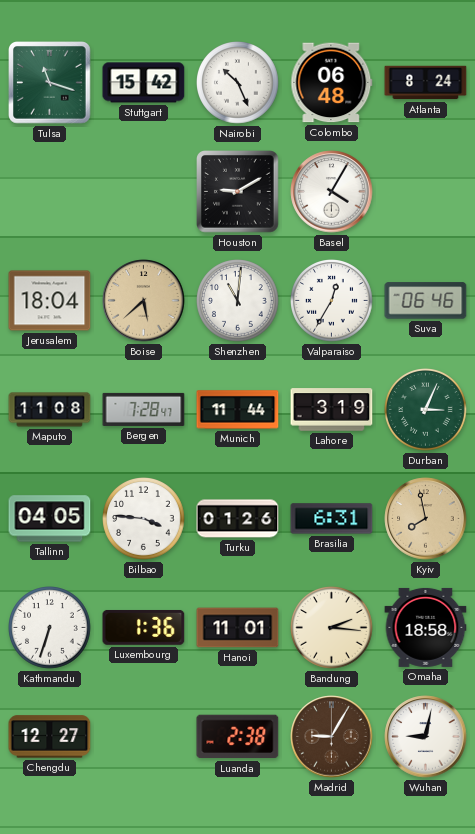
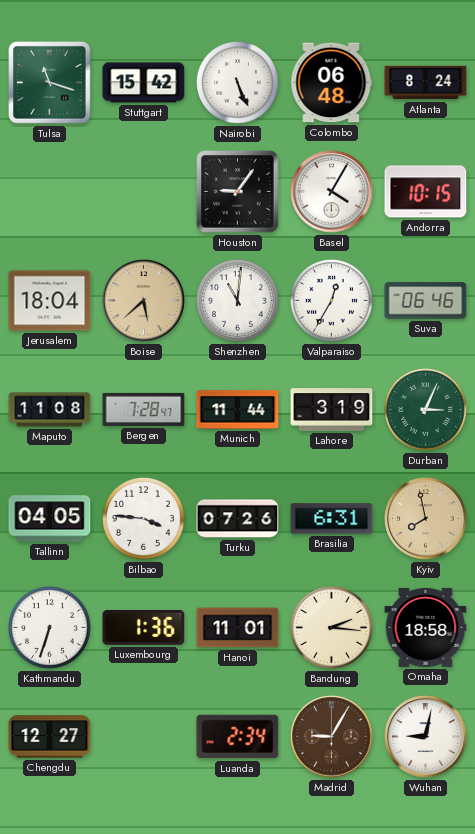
Nairobi: 10:26 -> 5:26 (238, 83)
Houston: 9:10 -> 9:06 (238, 192)
Andorra: none -> 10:15 (426, 192)
Turku: 01:26 -> 07:26 (238, 519)
Luanda: 2:38 -> 2:34 (238, 737)
